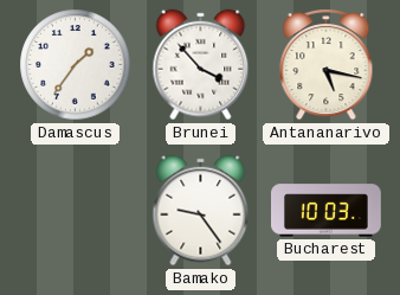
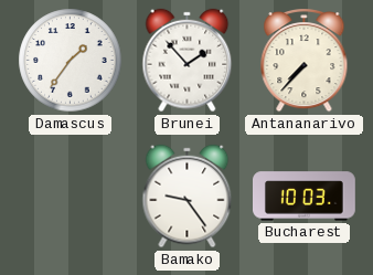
Brunei: 3:53 -> 1:53 (188, 61)
Antananarivo: 5:17 -> 7:37 (305, 60)
